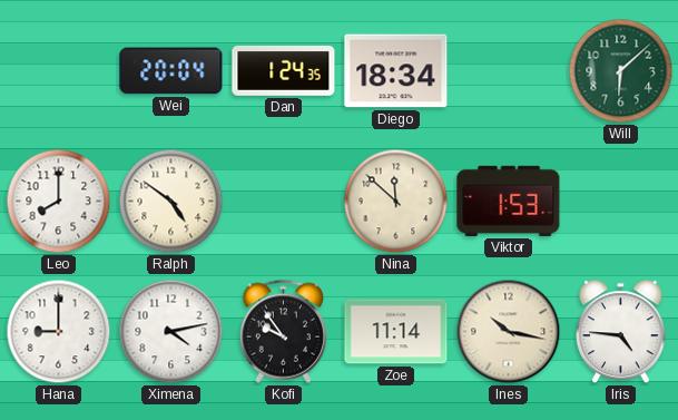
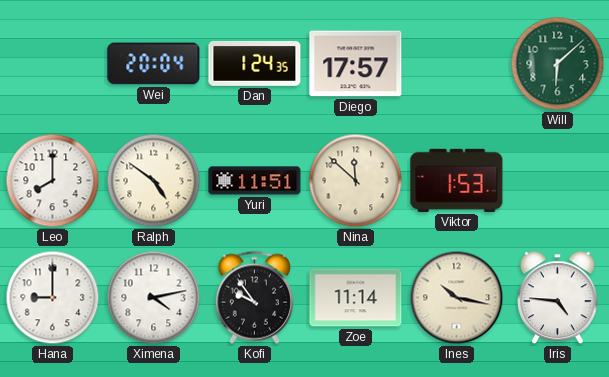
Diego: 18:34 -> 17:57 (356, 64)
Yuri: none -> 11:51 (255, 181)
